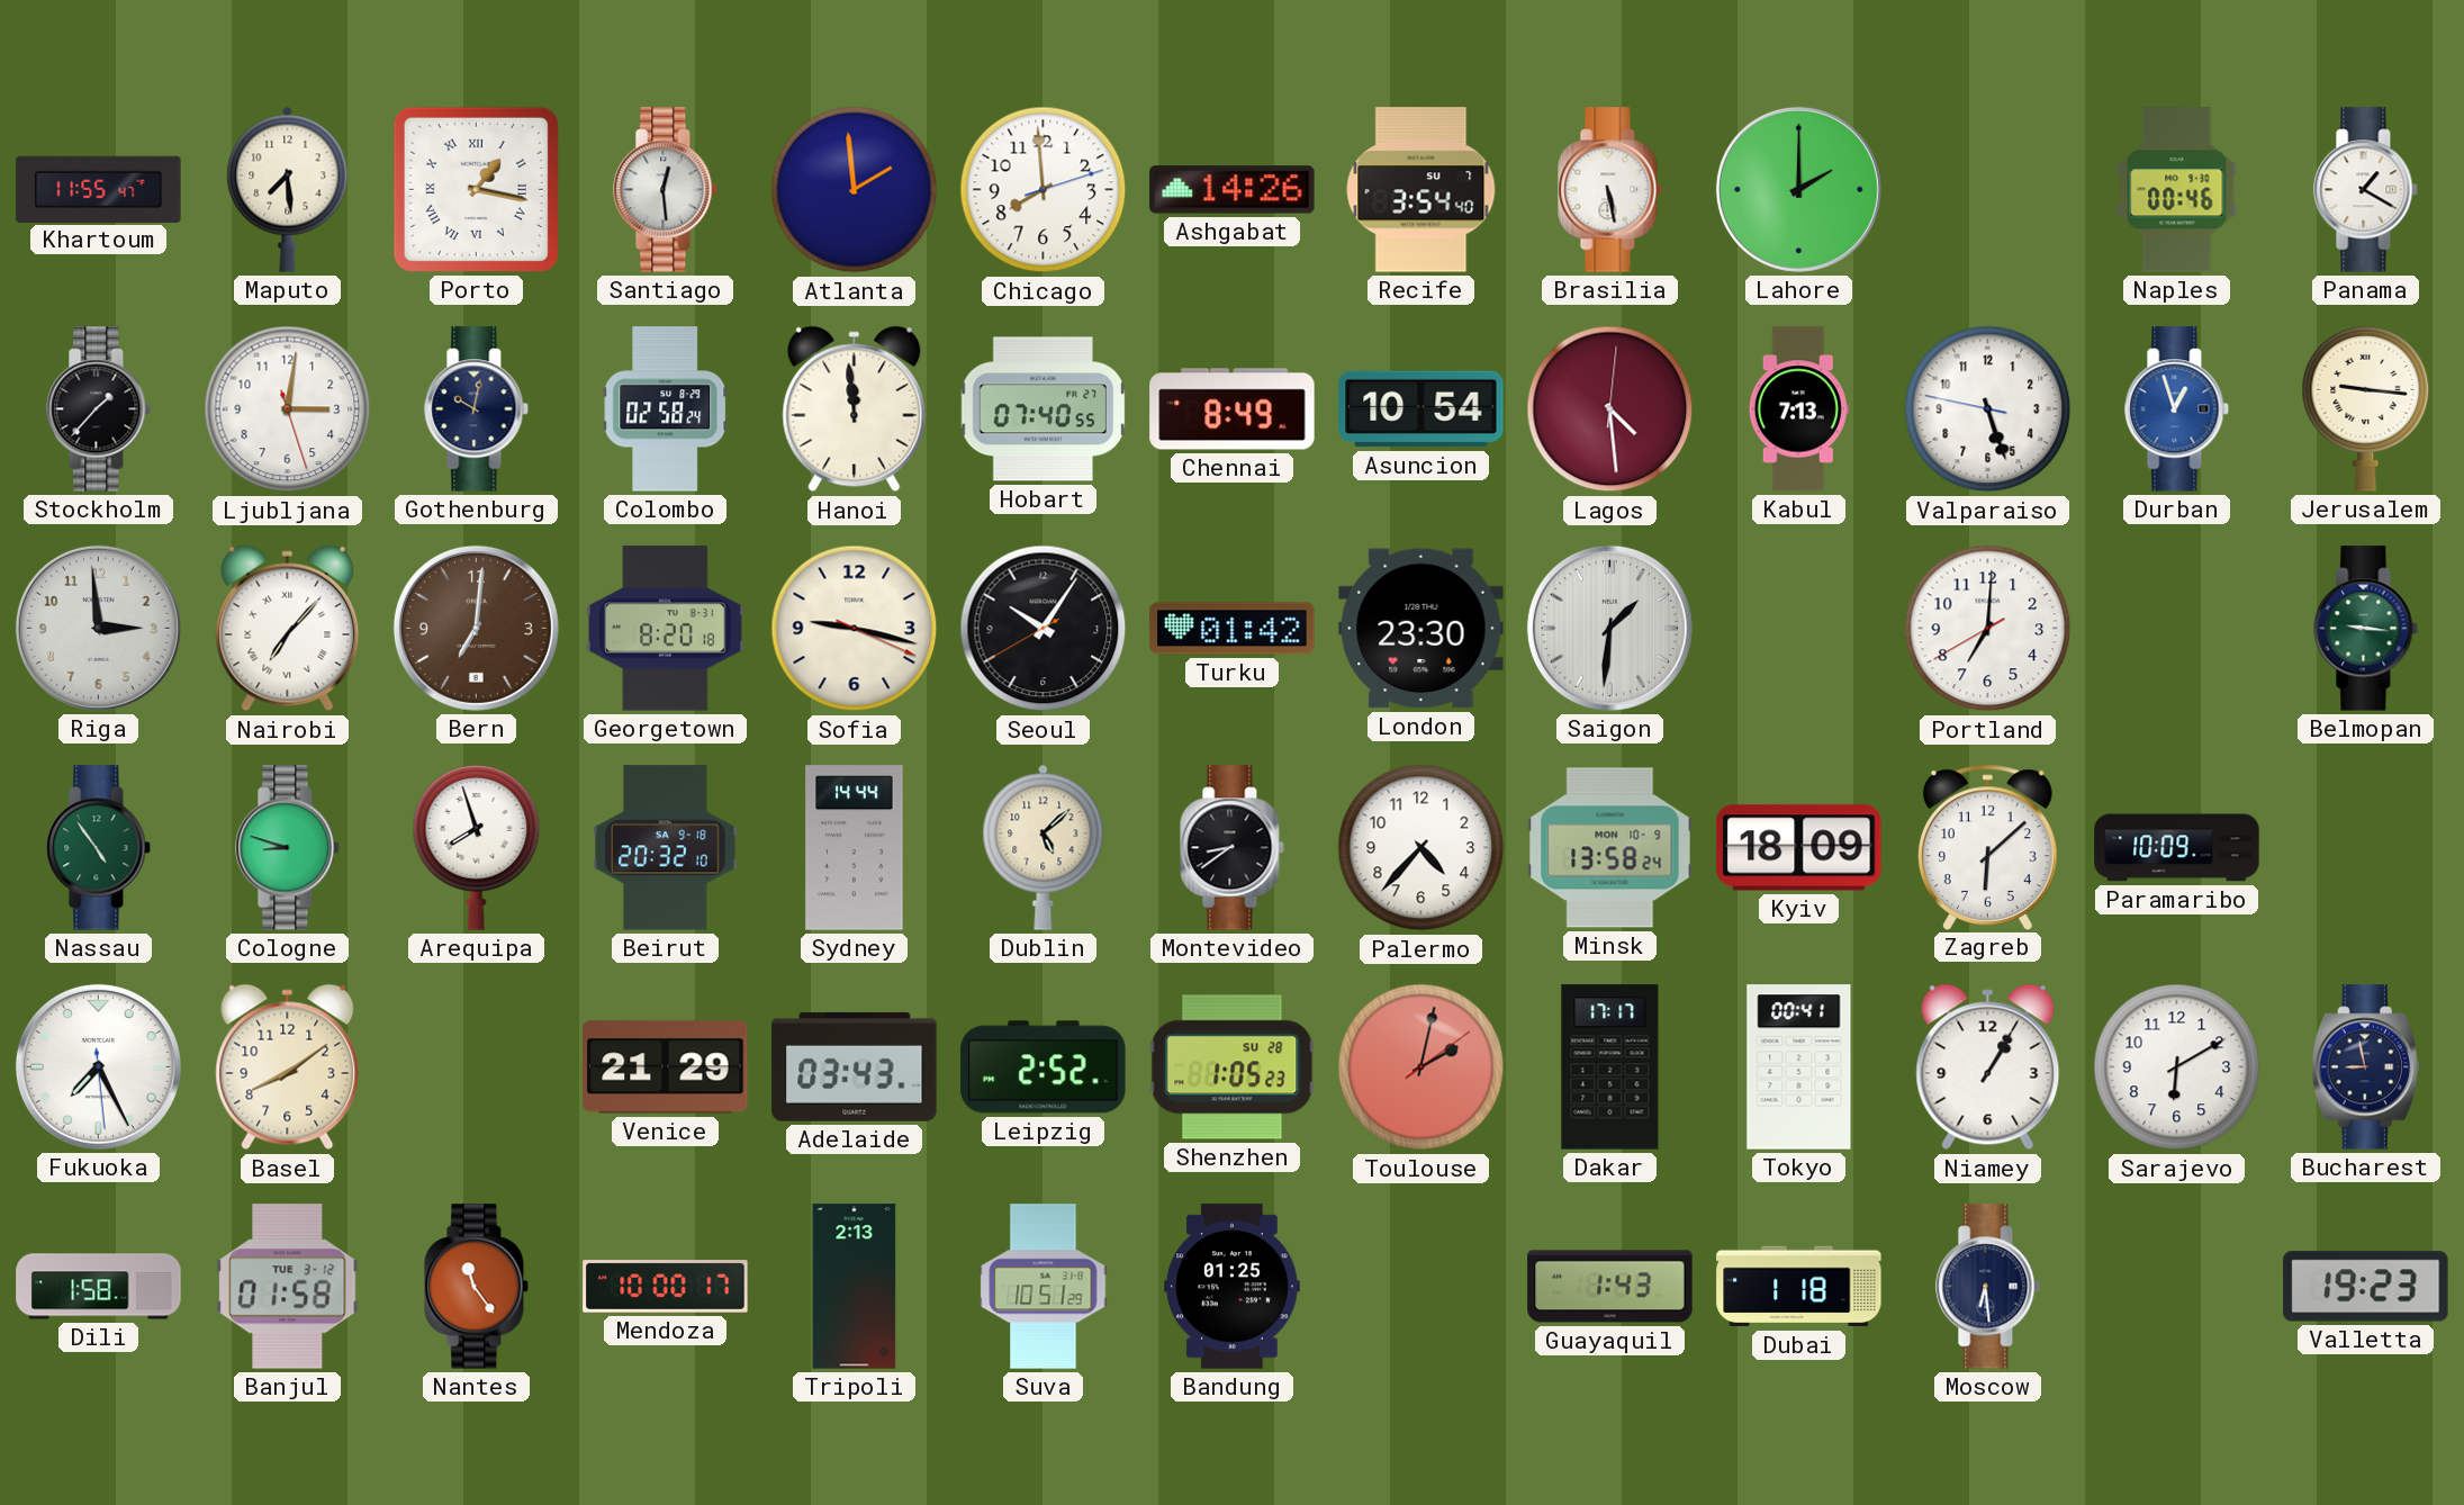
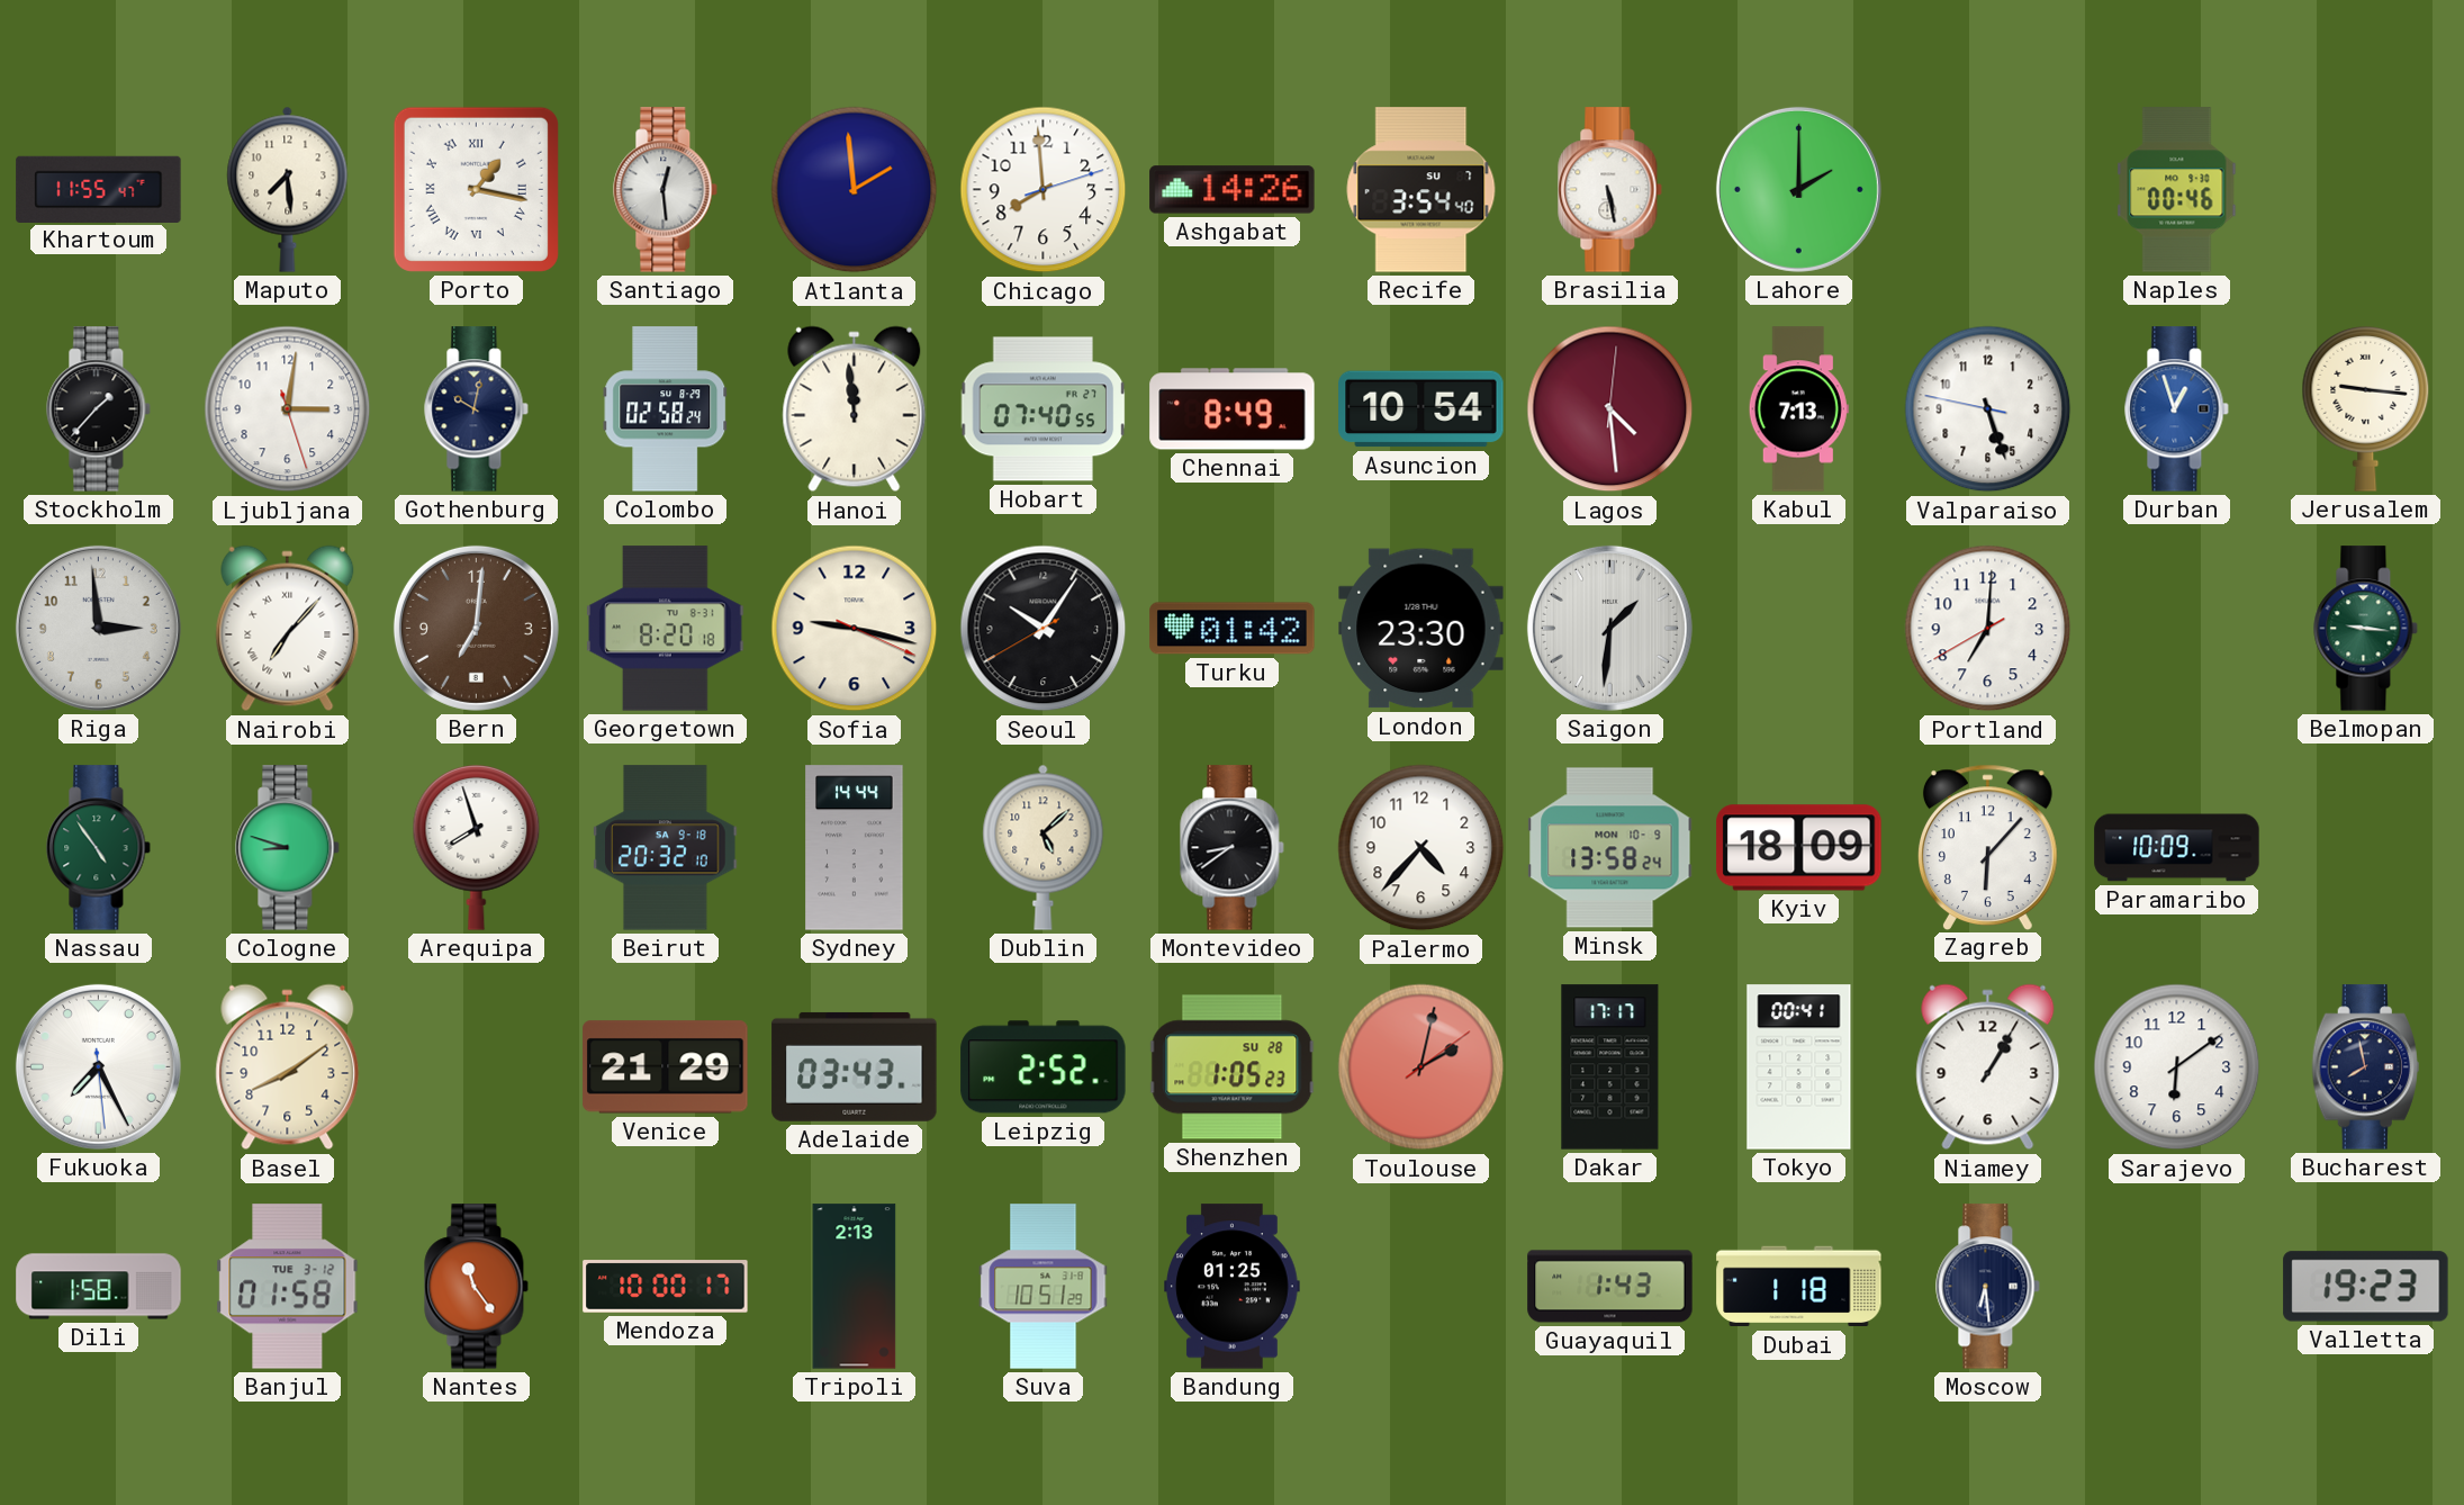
Panama: 1:20 -> none (2366, 190)
Zagreb: 6:08 -> 6:07 (1987, 847)
Sarajevo: 6:10 -> 6:09 (2177, 1067)
Bucharest: 8:58 -> 7:58 (2365, 1067)
